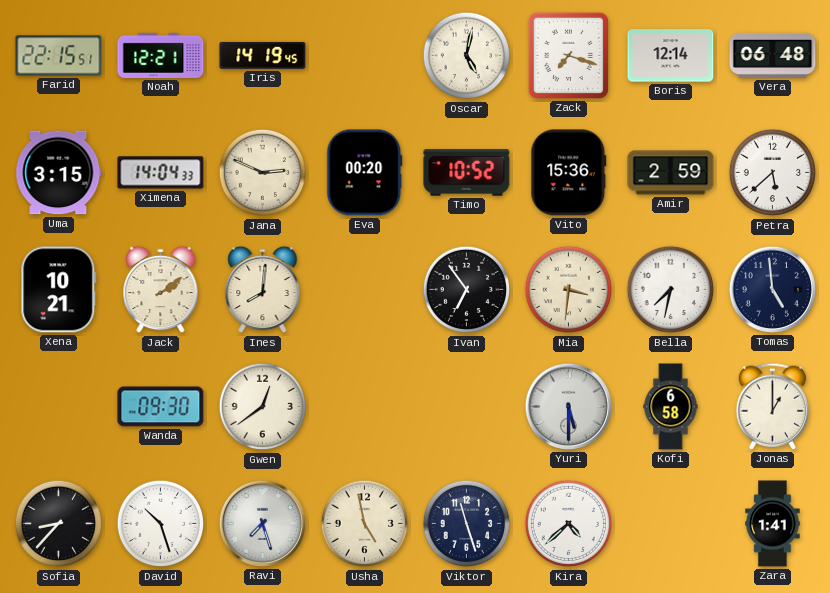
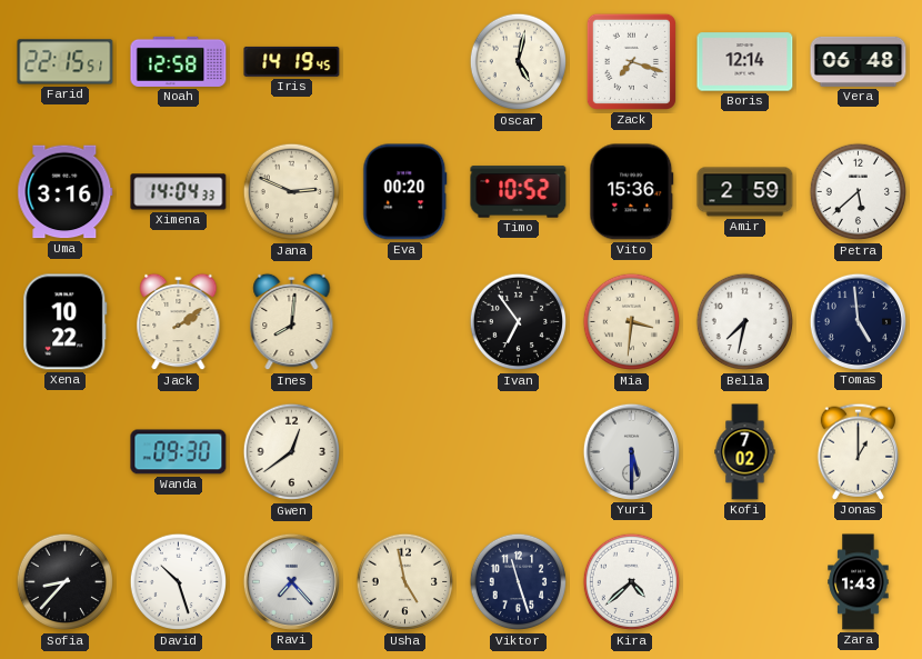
Noah: 12:21 -> 12:58 (179, 61)
Uma: 3:15 -> 3:16 (66, 192)
Xena: 10:21 -> 10:22 (66, 322)
Kofi: 6:58 -> 7:02 (745, 452)
Ravi: 7:27 -> 7:23 (291, 581)
Zara: 1:41 -> 1:43 (859, 582)
